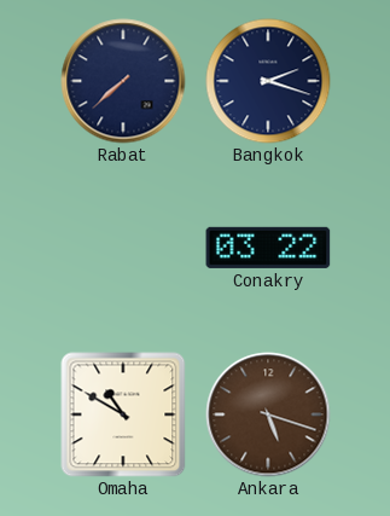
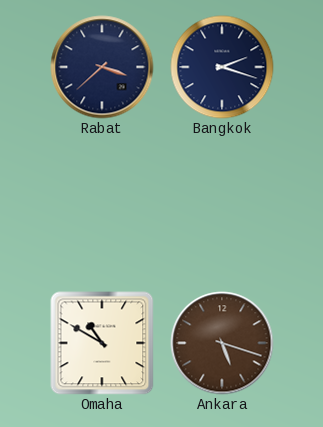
Rabat: 7:38 -> 3:38 (102, 67)
Conakry: 03:22 -> none (268, 248)
